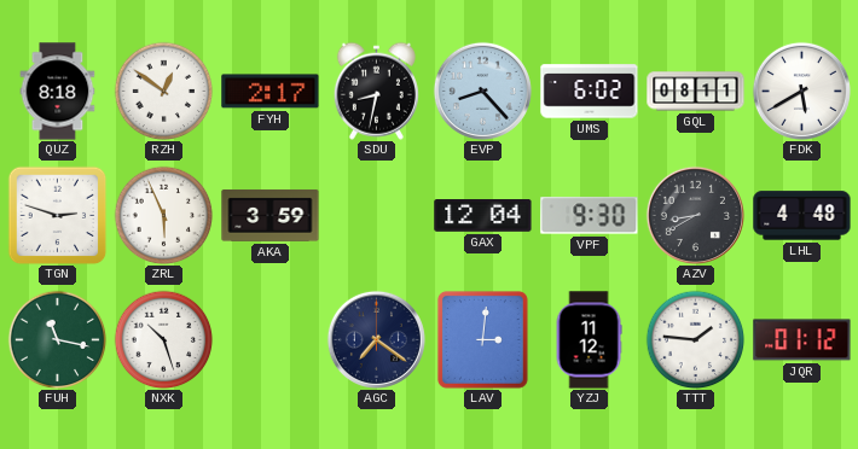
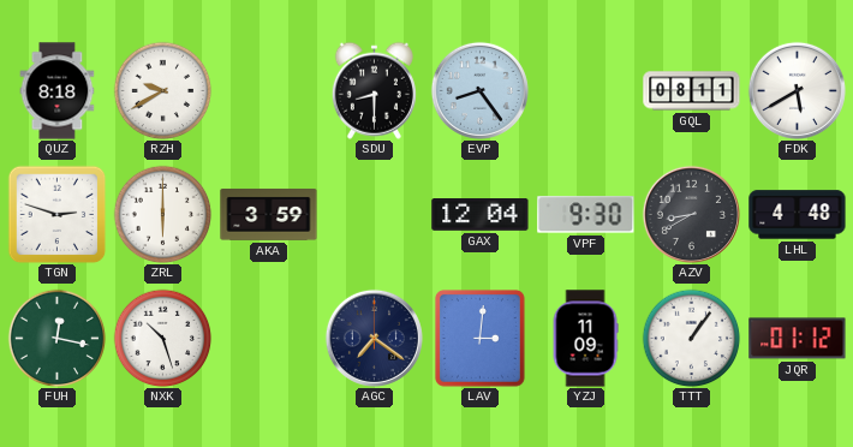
RZH: 12:51 -> 9:40 (162, 90)
FYH: 2:17 -> none (271, 92)
SDU: 8:32 -> 8:30 (374, 90)
EVP: 8:23 -> 8:24 (479, 90)
UMS: 6:02 -> none (590, 92)
ZRL: 5:56 -> 6:00 (162, 214)
FUH: 11:17 -> 12:17 (56, 338)
YZJ: 11:12 -> 11:09 (585, 339)
TTT: 1:46 -> 1:06 (691, 338)
